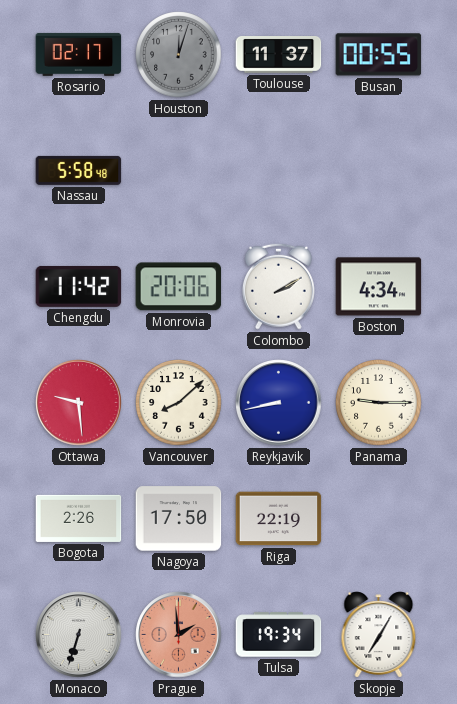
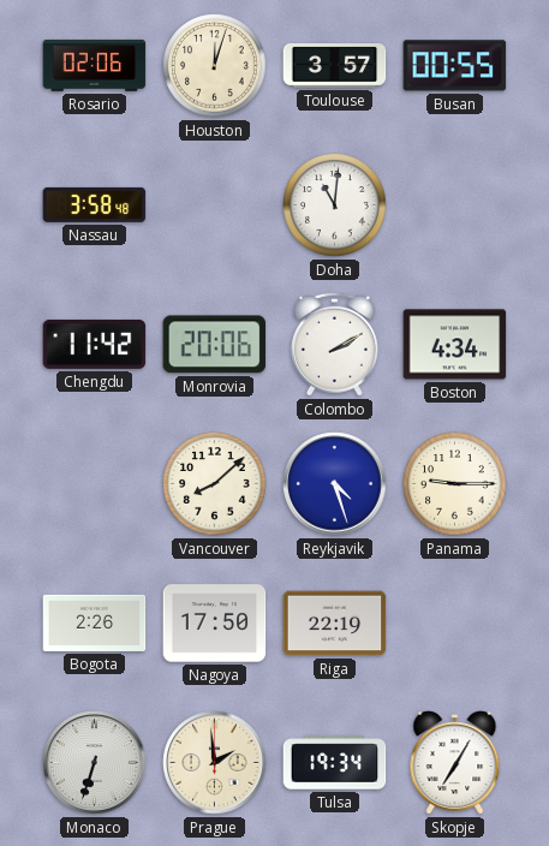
Rosario: 02:17 -> 02:06 (95, 65)
Houston dial: grey -> cream (215, 66)
Toulouse: 11:37 -> 3:57 (335, 66)
Nassau: 5:58 -> 3:58 (95, 204)
Doha: none -> 11:01 (335, 205)
Ottawa: 9:29 -> none (79, 403)
Reykjavik: 8:43 -> 4:27 (335, 484)
Prague dial: salmon -> cream (215, 763)
